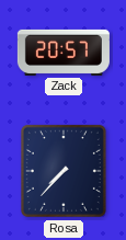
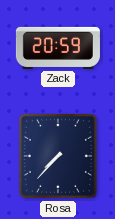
Zack: 20:57 -> 20:59 (58, 48)
